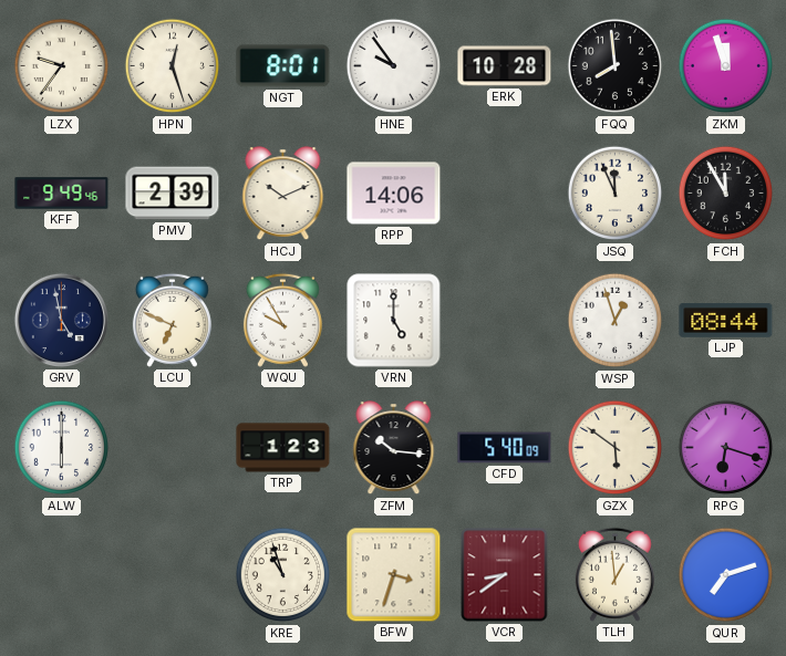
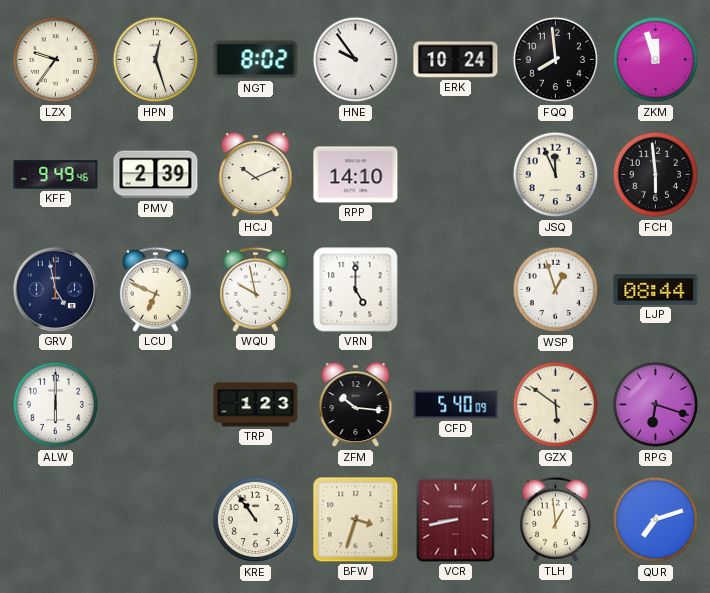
NGT: 8:01 -> 8:02 (256, 60)
ERK: 10:28 -> 10:24 (456, 60)
RPP: 14:06 -> 14:10 (356, 175)
FCH: 11:55 -> 5:59 (656, 175)
WQU: 9:55 -> 9:58 (255, 289)
KRE: 10:57 -> 10:54 (256, 520)
VCR: 8:39 -> 8:43 (456, 520)
